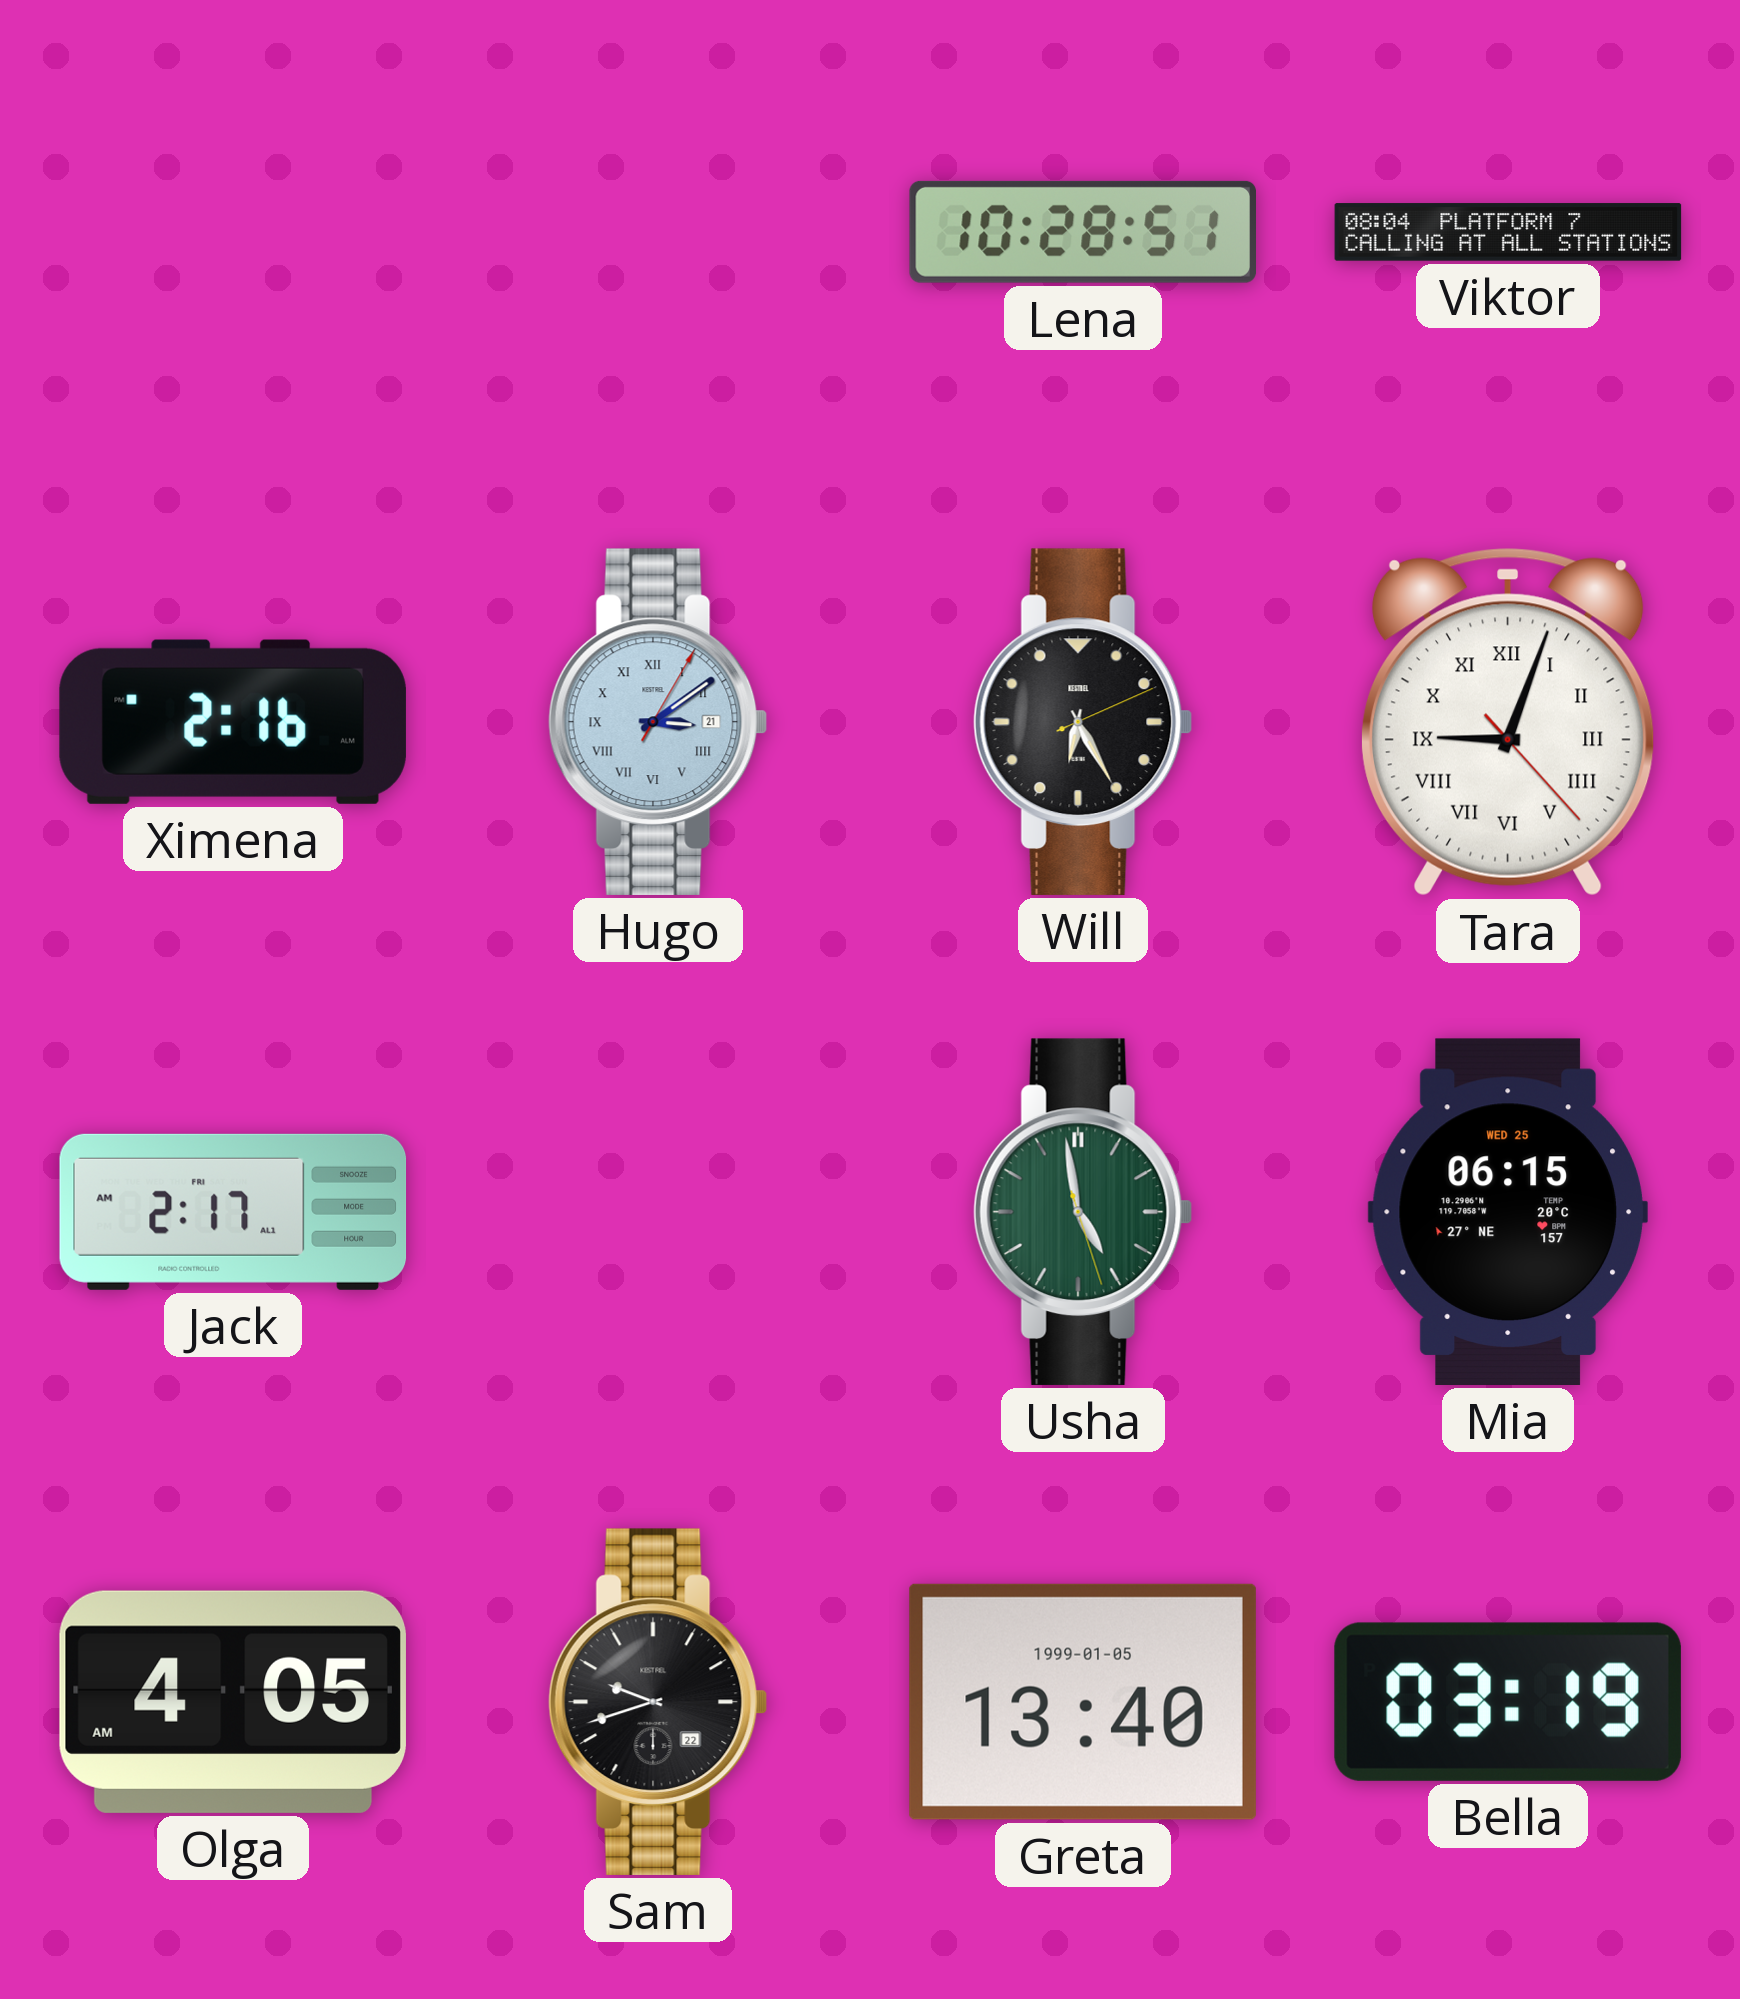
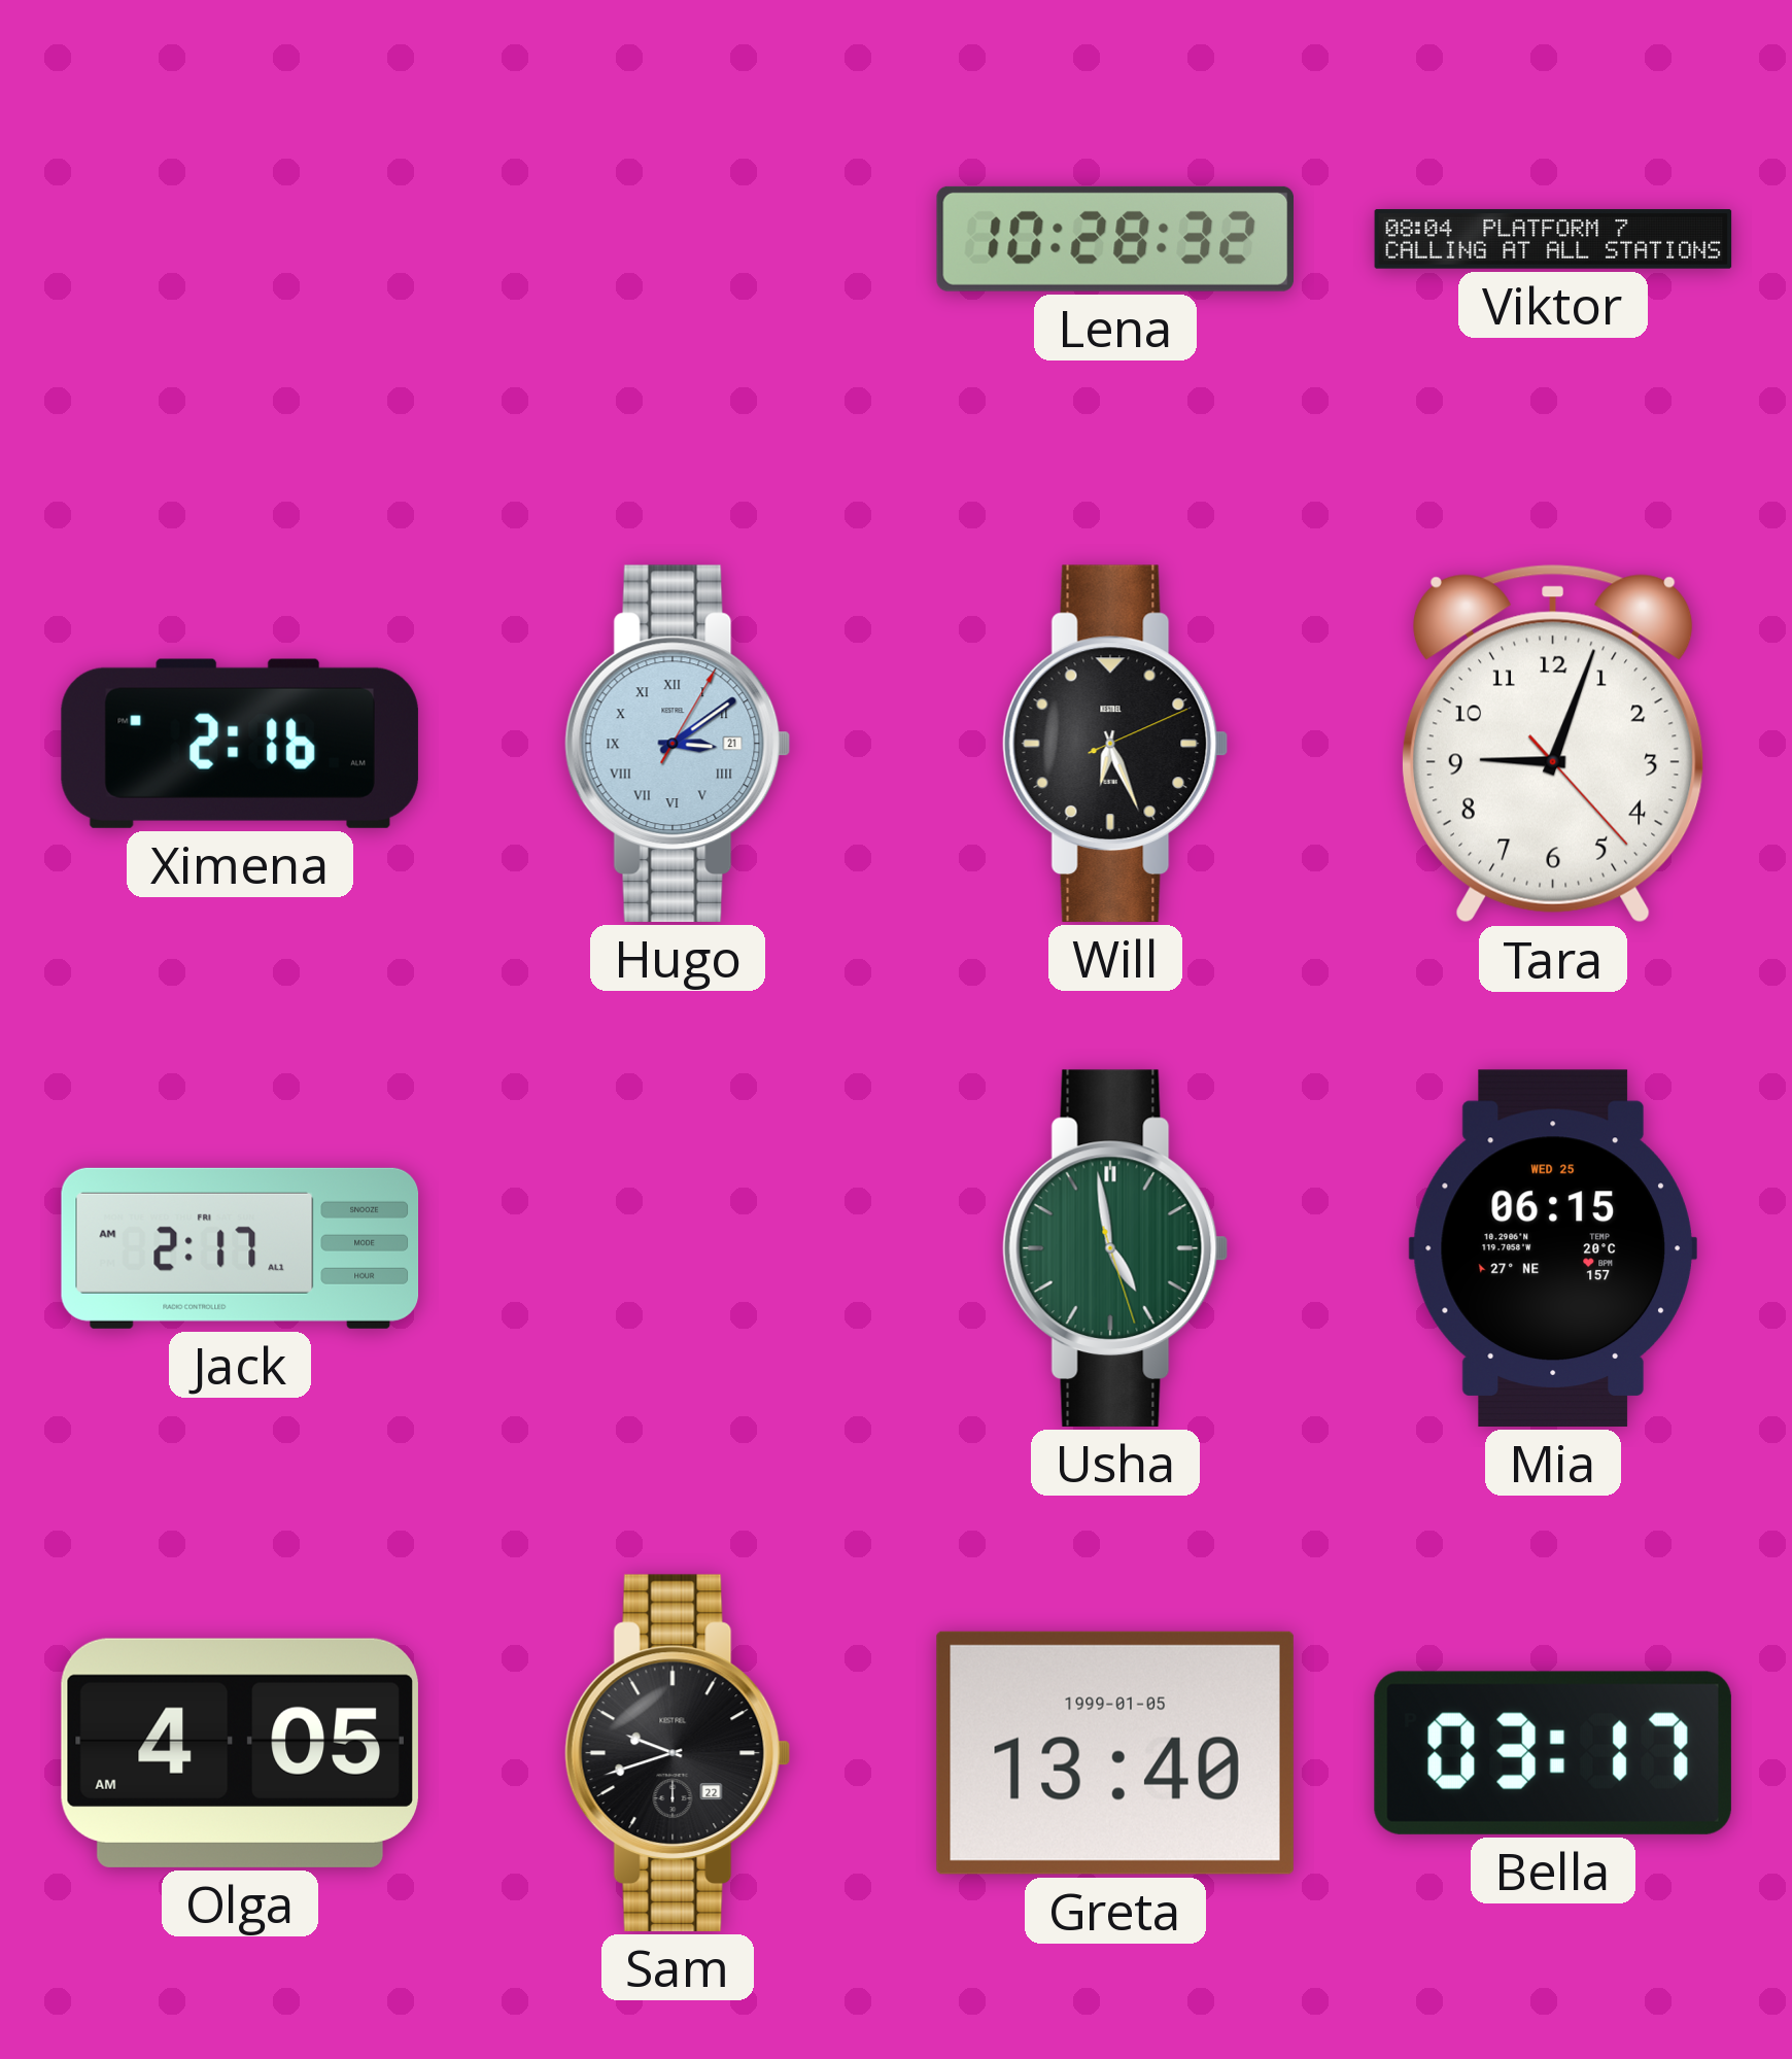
Lena: 10:28:51 -> 10:28:32 (1114, 239)
Will: 6:25 -> 6:26 (1115, 744)
Tara numerals: Roman -> Arabic (1553, 744)
Bella: 03:19 -> 03:17 (1553, 1753)
